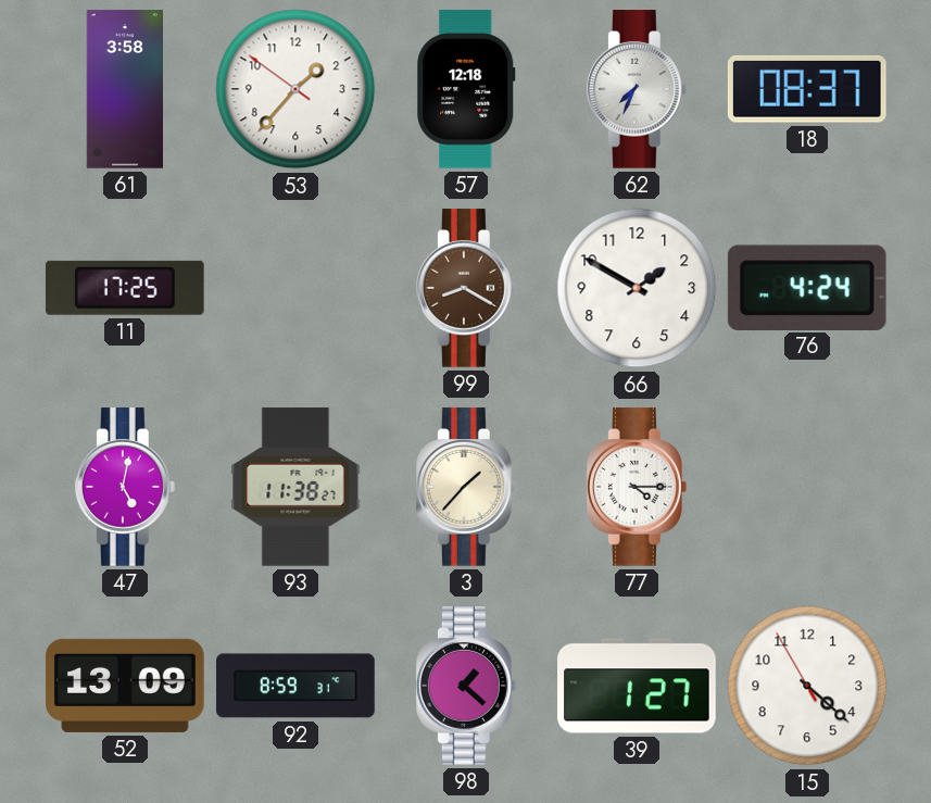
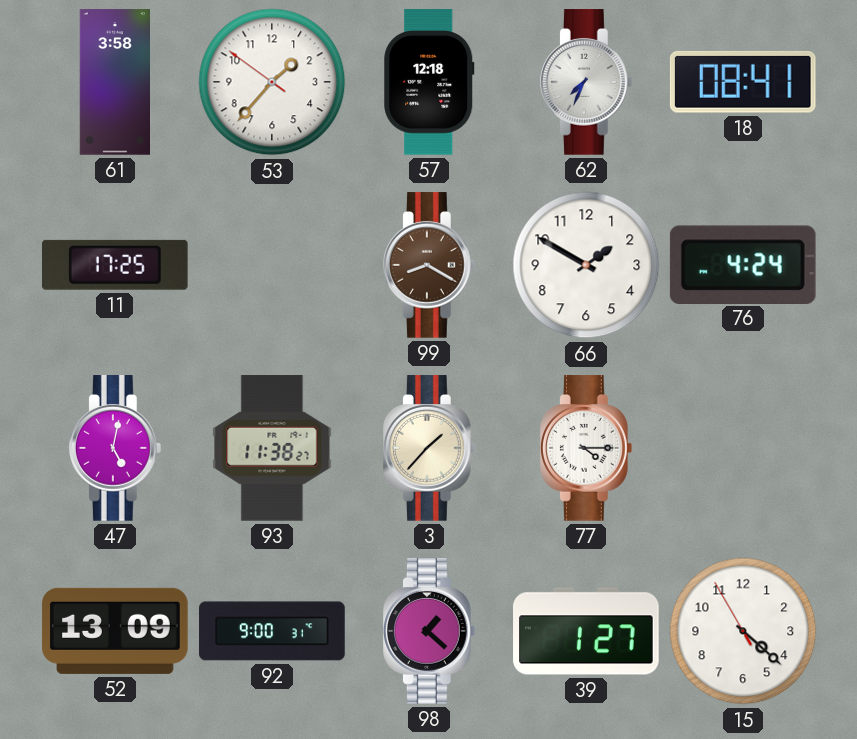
18: 08:37 -> 08:41 (743, 82)
92: 8:59 -> 9:00 (272, 631)
